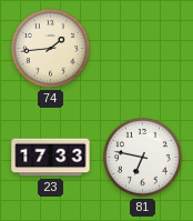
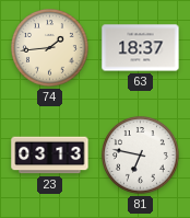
63: none -> 18:37 (141, 48)
23: 17:33 -> 03:13 (50, 156)
